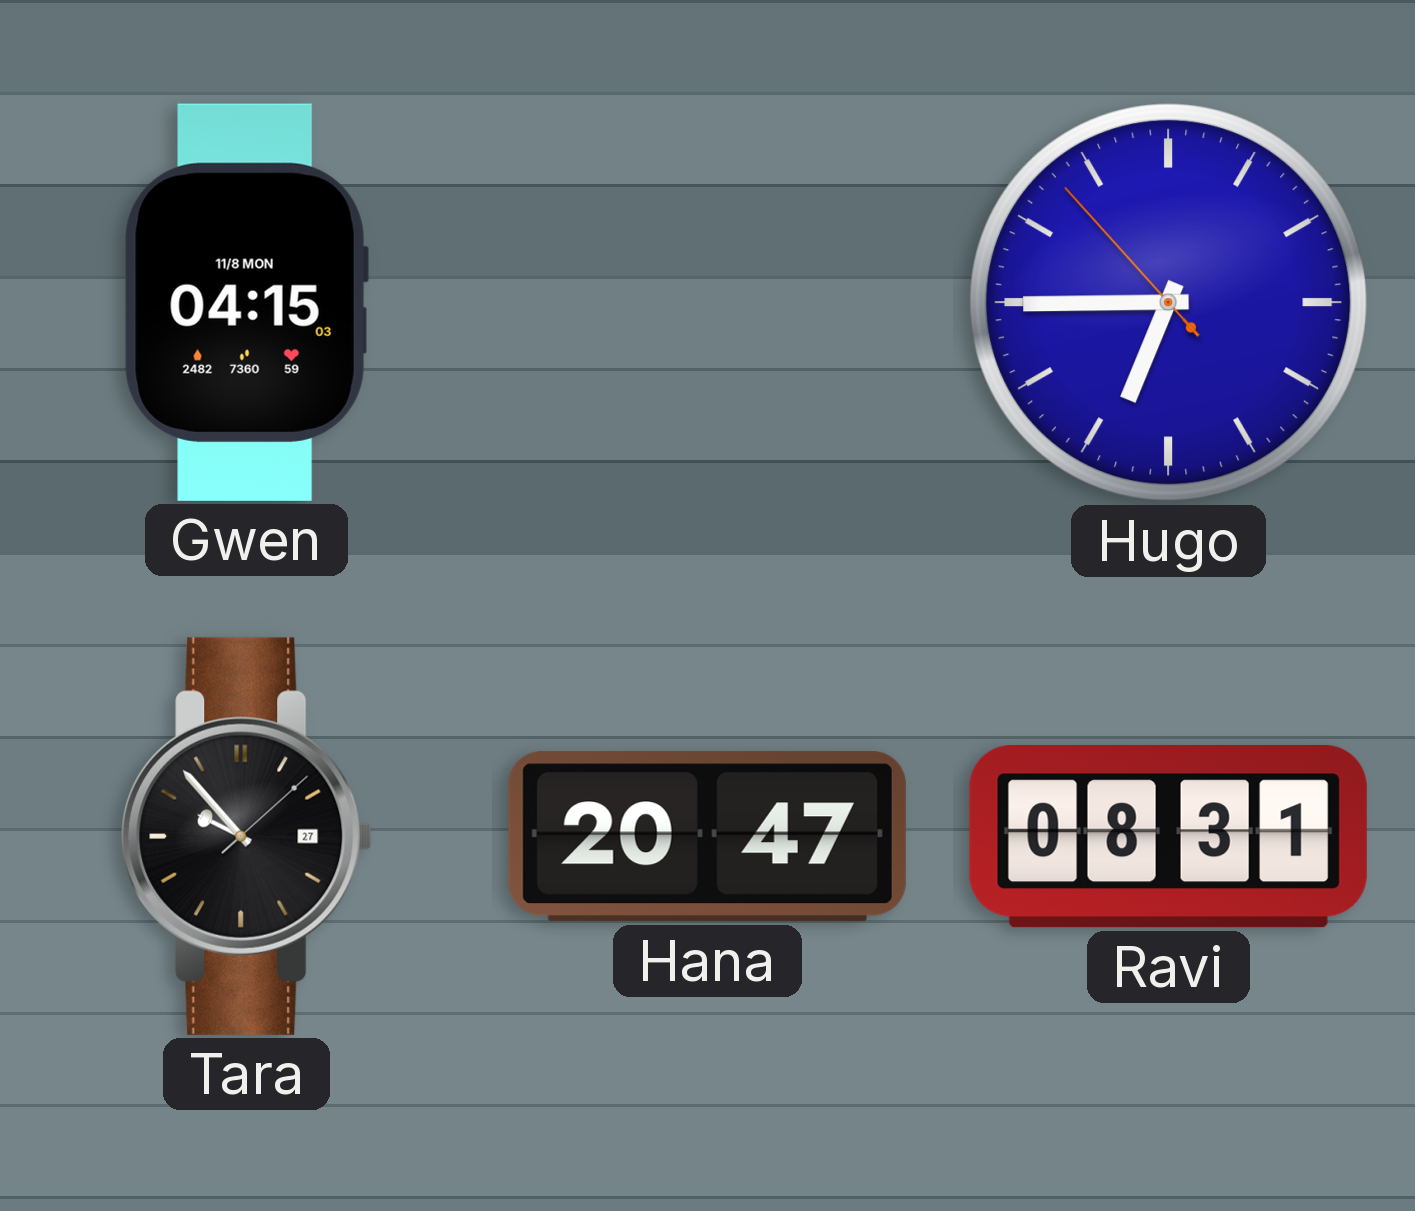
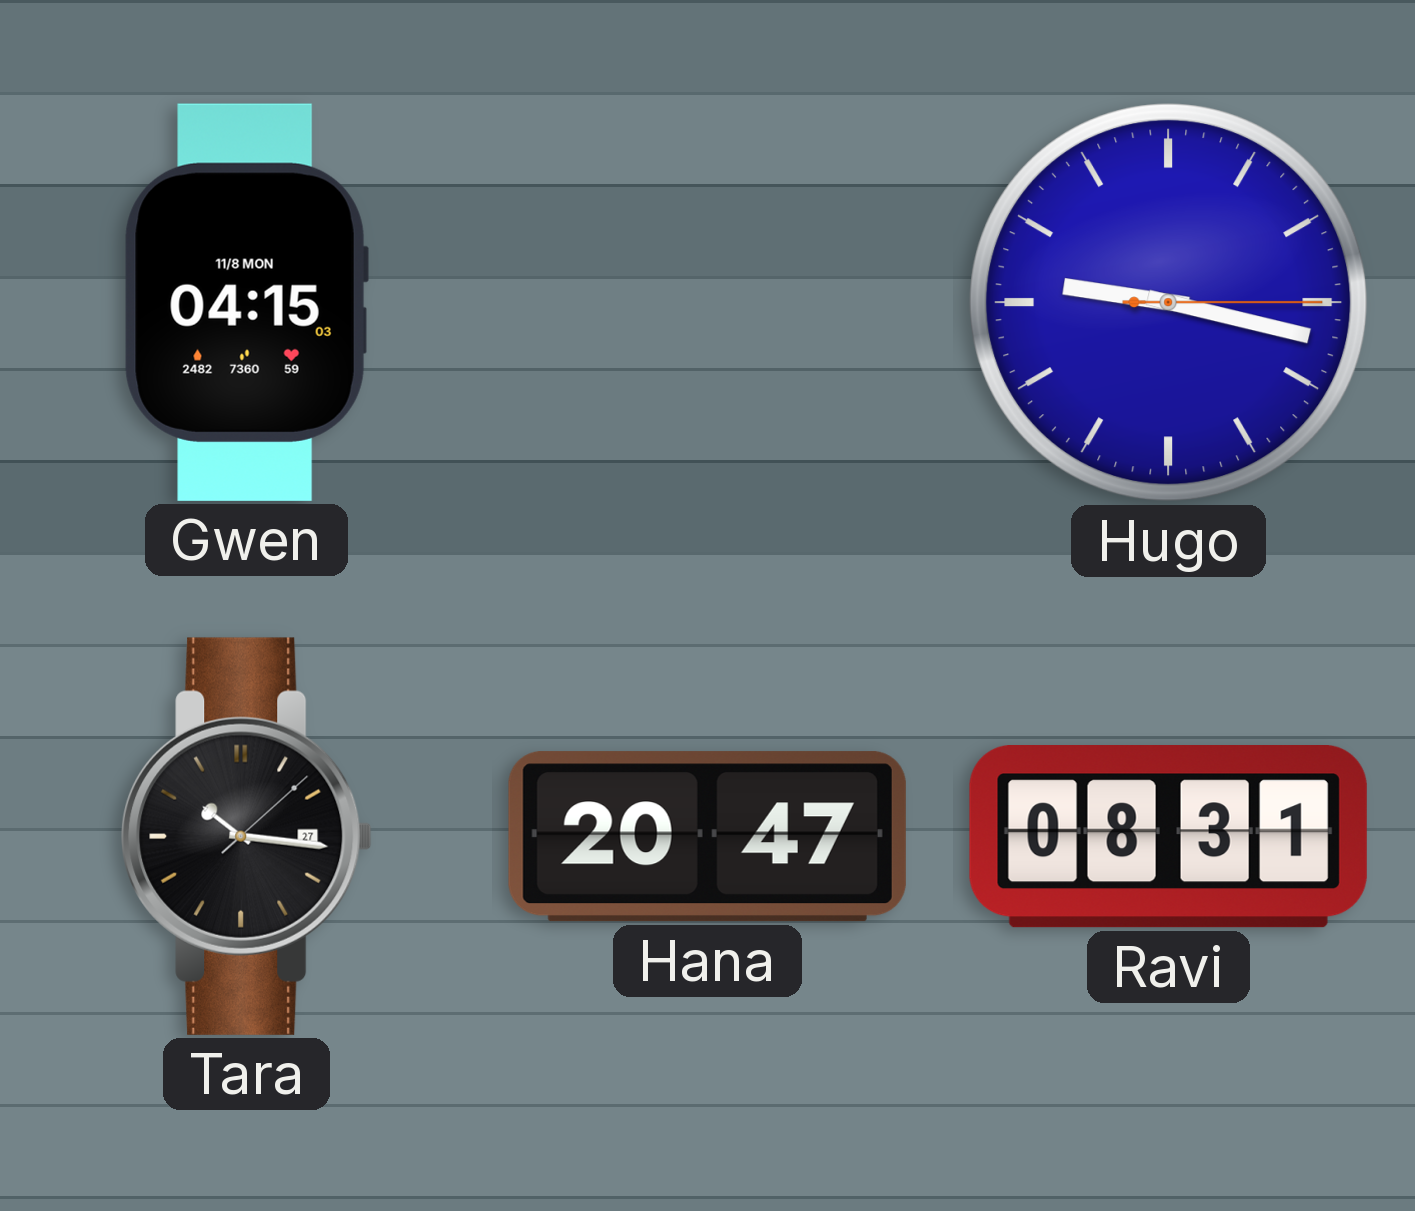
Hugo: 6:44 -> 9:17 (1169, 303)
Tara: 9:53 -> 10:16 (247, 836)
